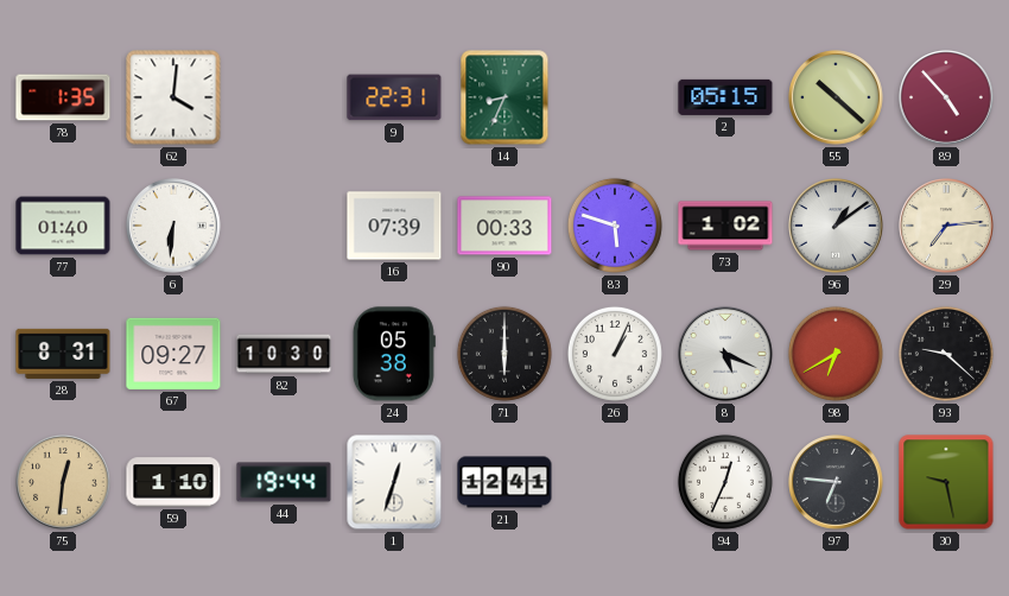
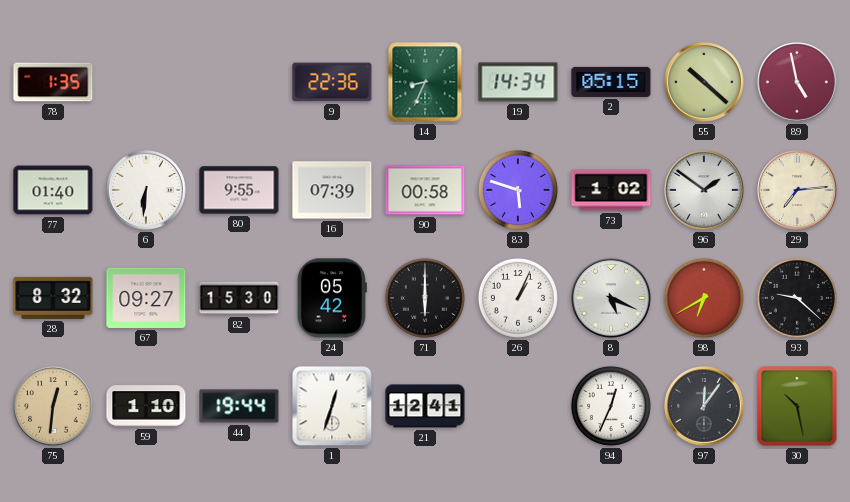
62: 4:01 -> none (173, 97)
9: 22:31 -> 22:36 (332, 82)
19: none -> 14:34 (518, 82)
89: 4:53 -> 4:58 (797, 82)
80: none -> 9:55 (239, 190)
90: 00:33 -> 00:58 (425, 190)
96: 1:09 -> 1:51 (704, 190)
28: 8:31 -> 8:32 (53, 298)
82: 10:30 -> 15:30 (239, 298)
24: 05:38 -> 05:42 (332, 298)
97: 6:46 -> 12:06 (704, 406)
30: 9:28 -> 10:28 (797, 406)
